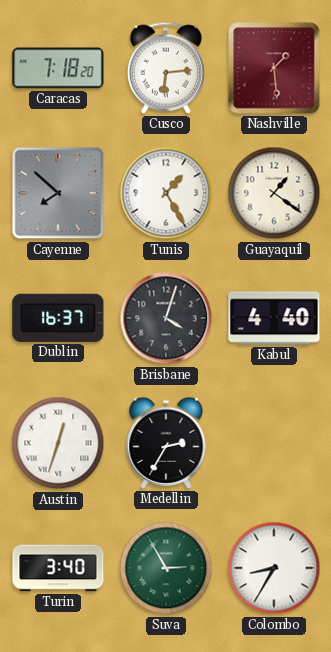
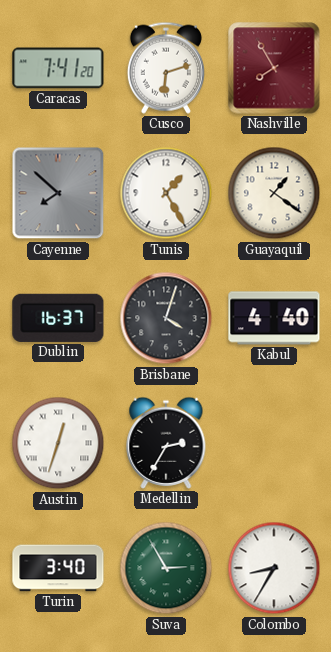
Caracas: 7:18 -> 7:41 (58, 68)
Cusco: 6:14 -> 6:12 (166, 68)
Nashville: 1:29 -> 7:55 (274, 68)
